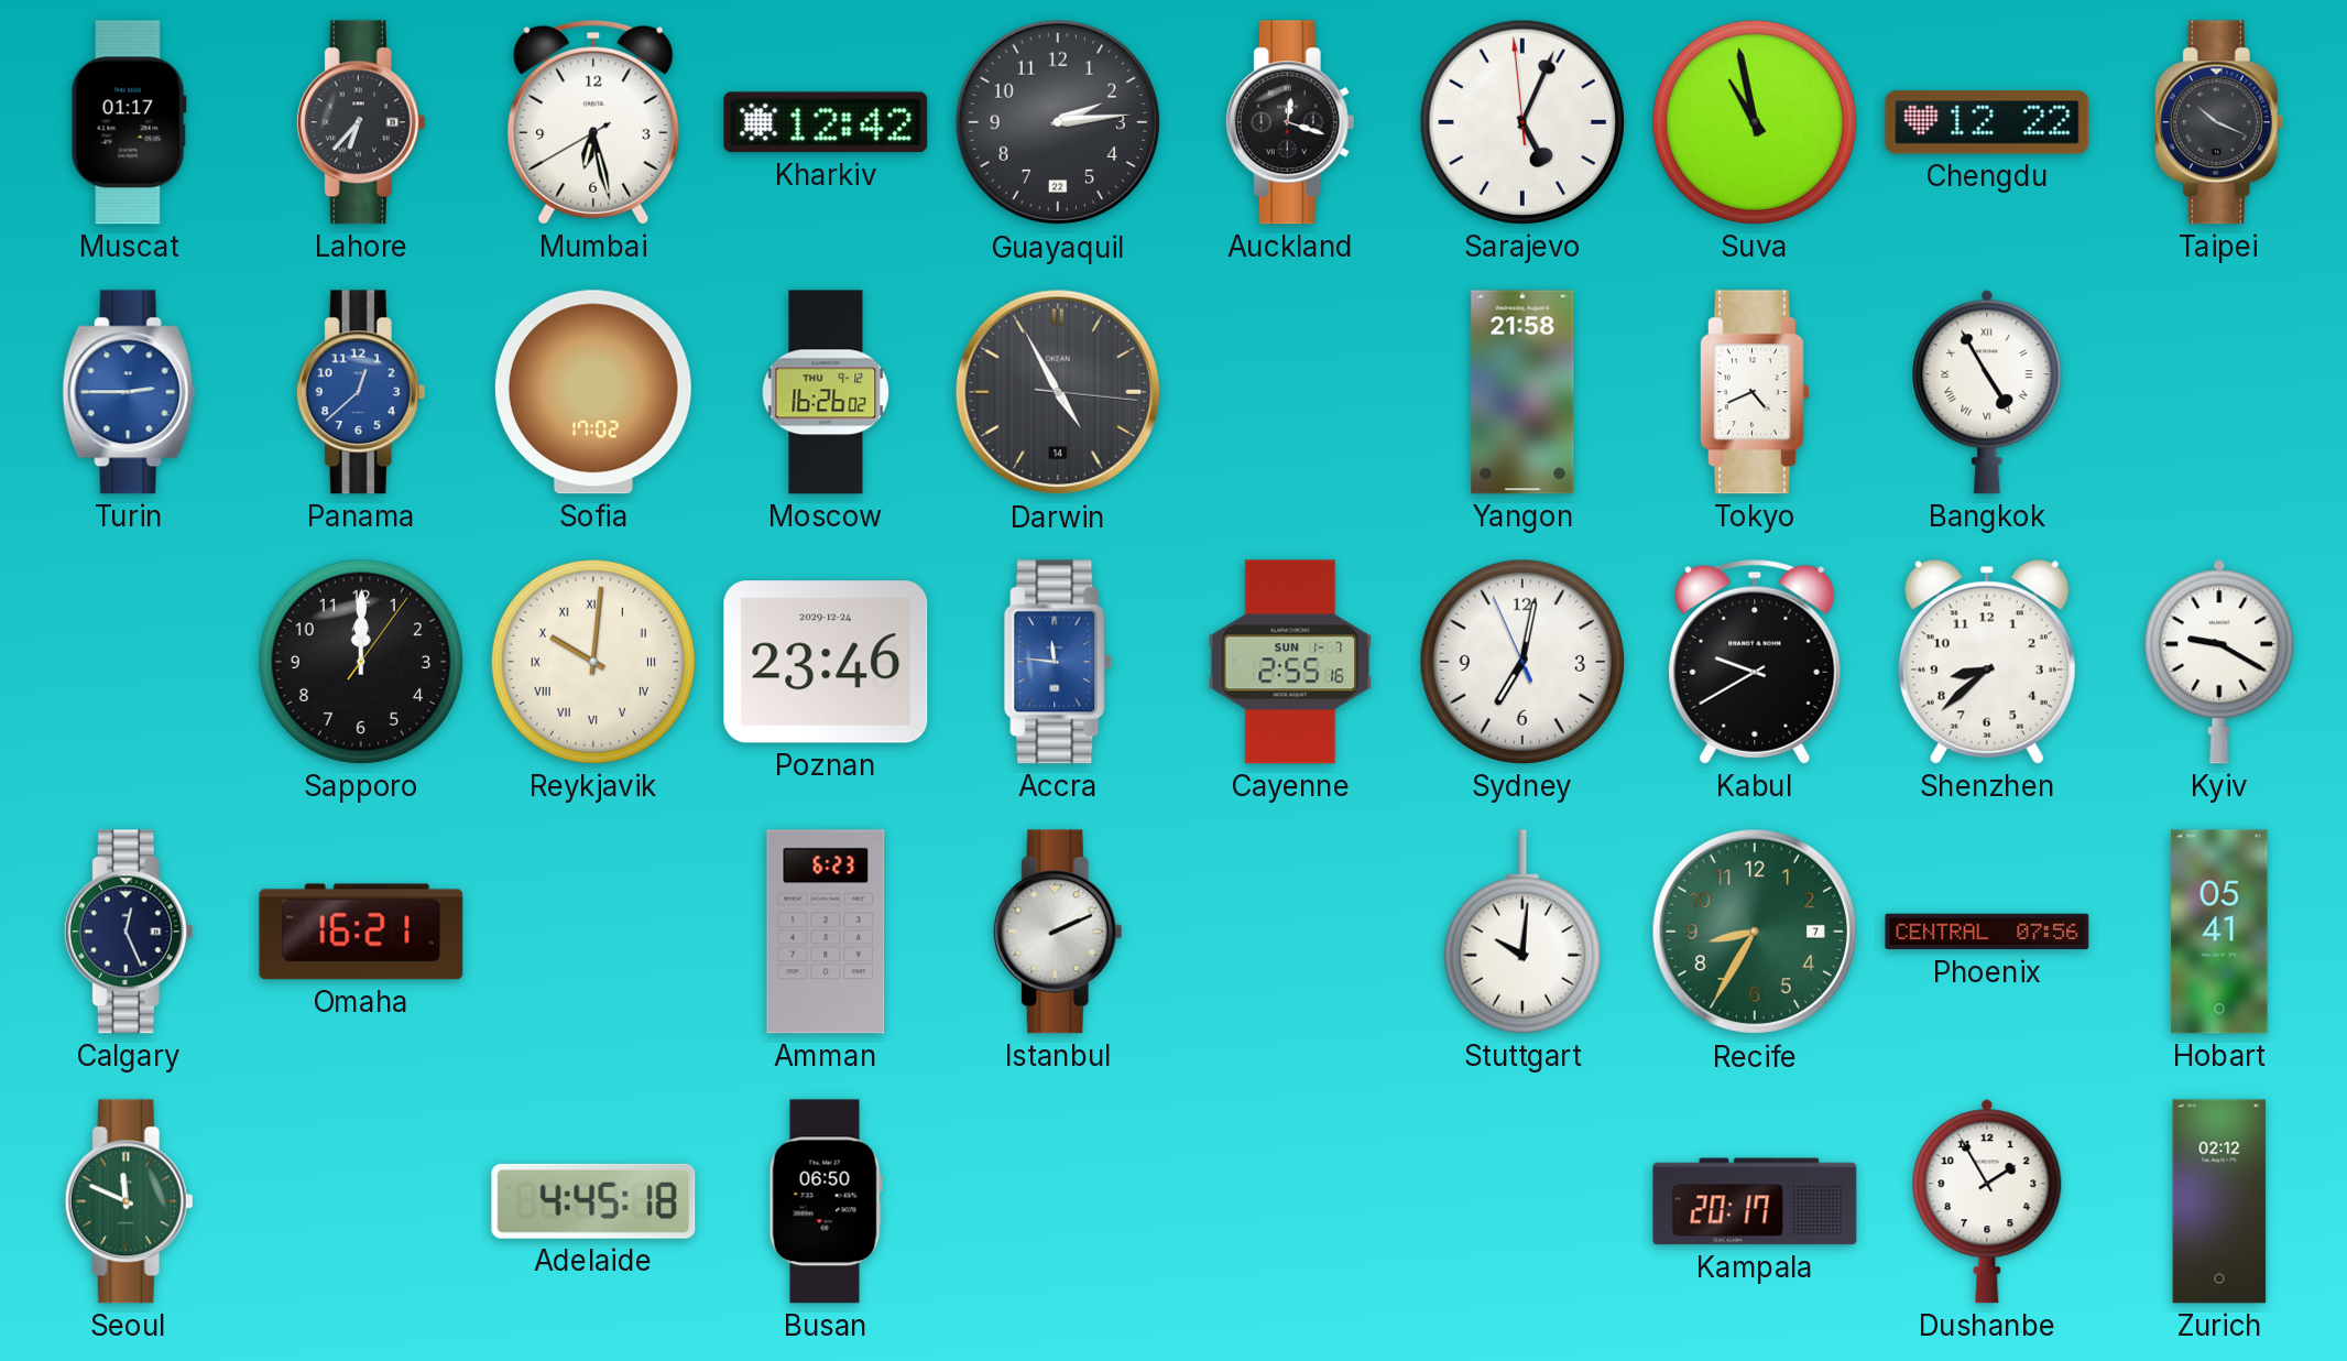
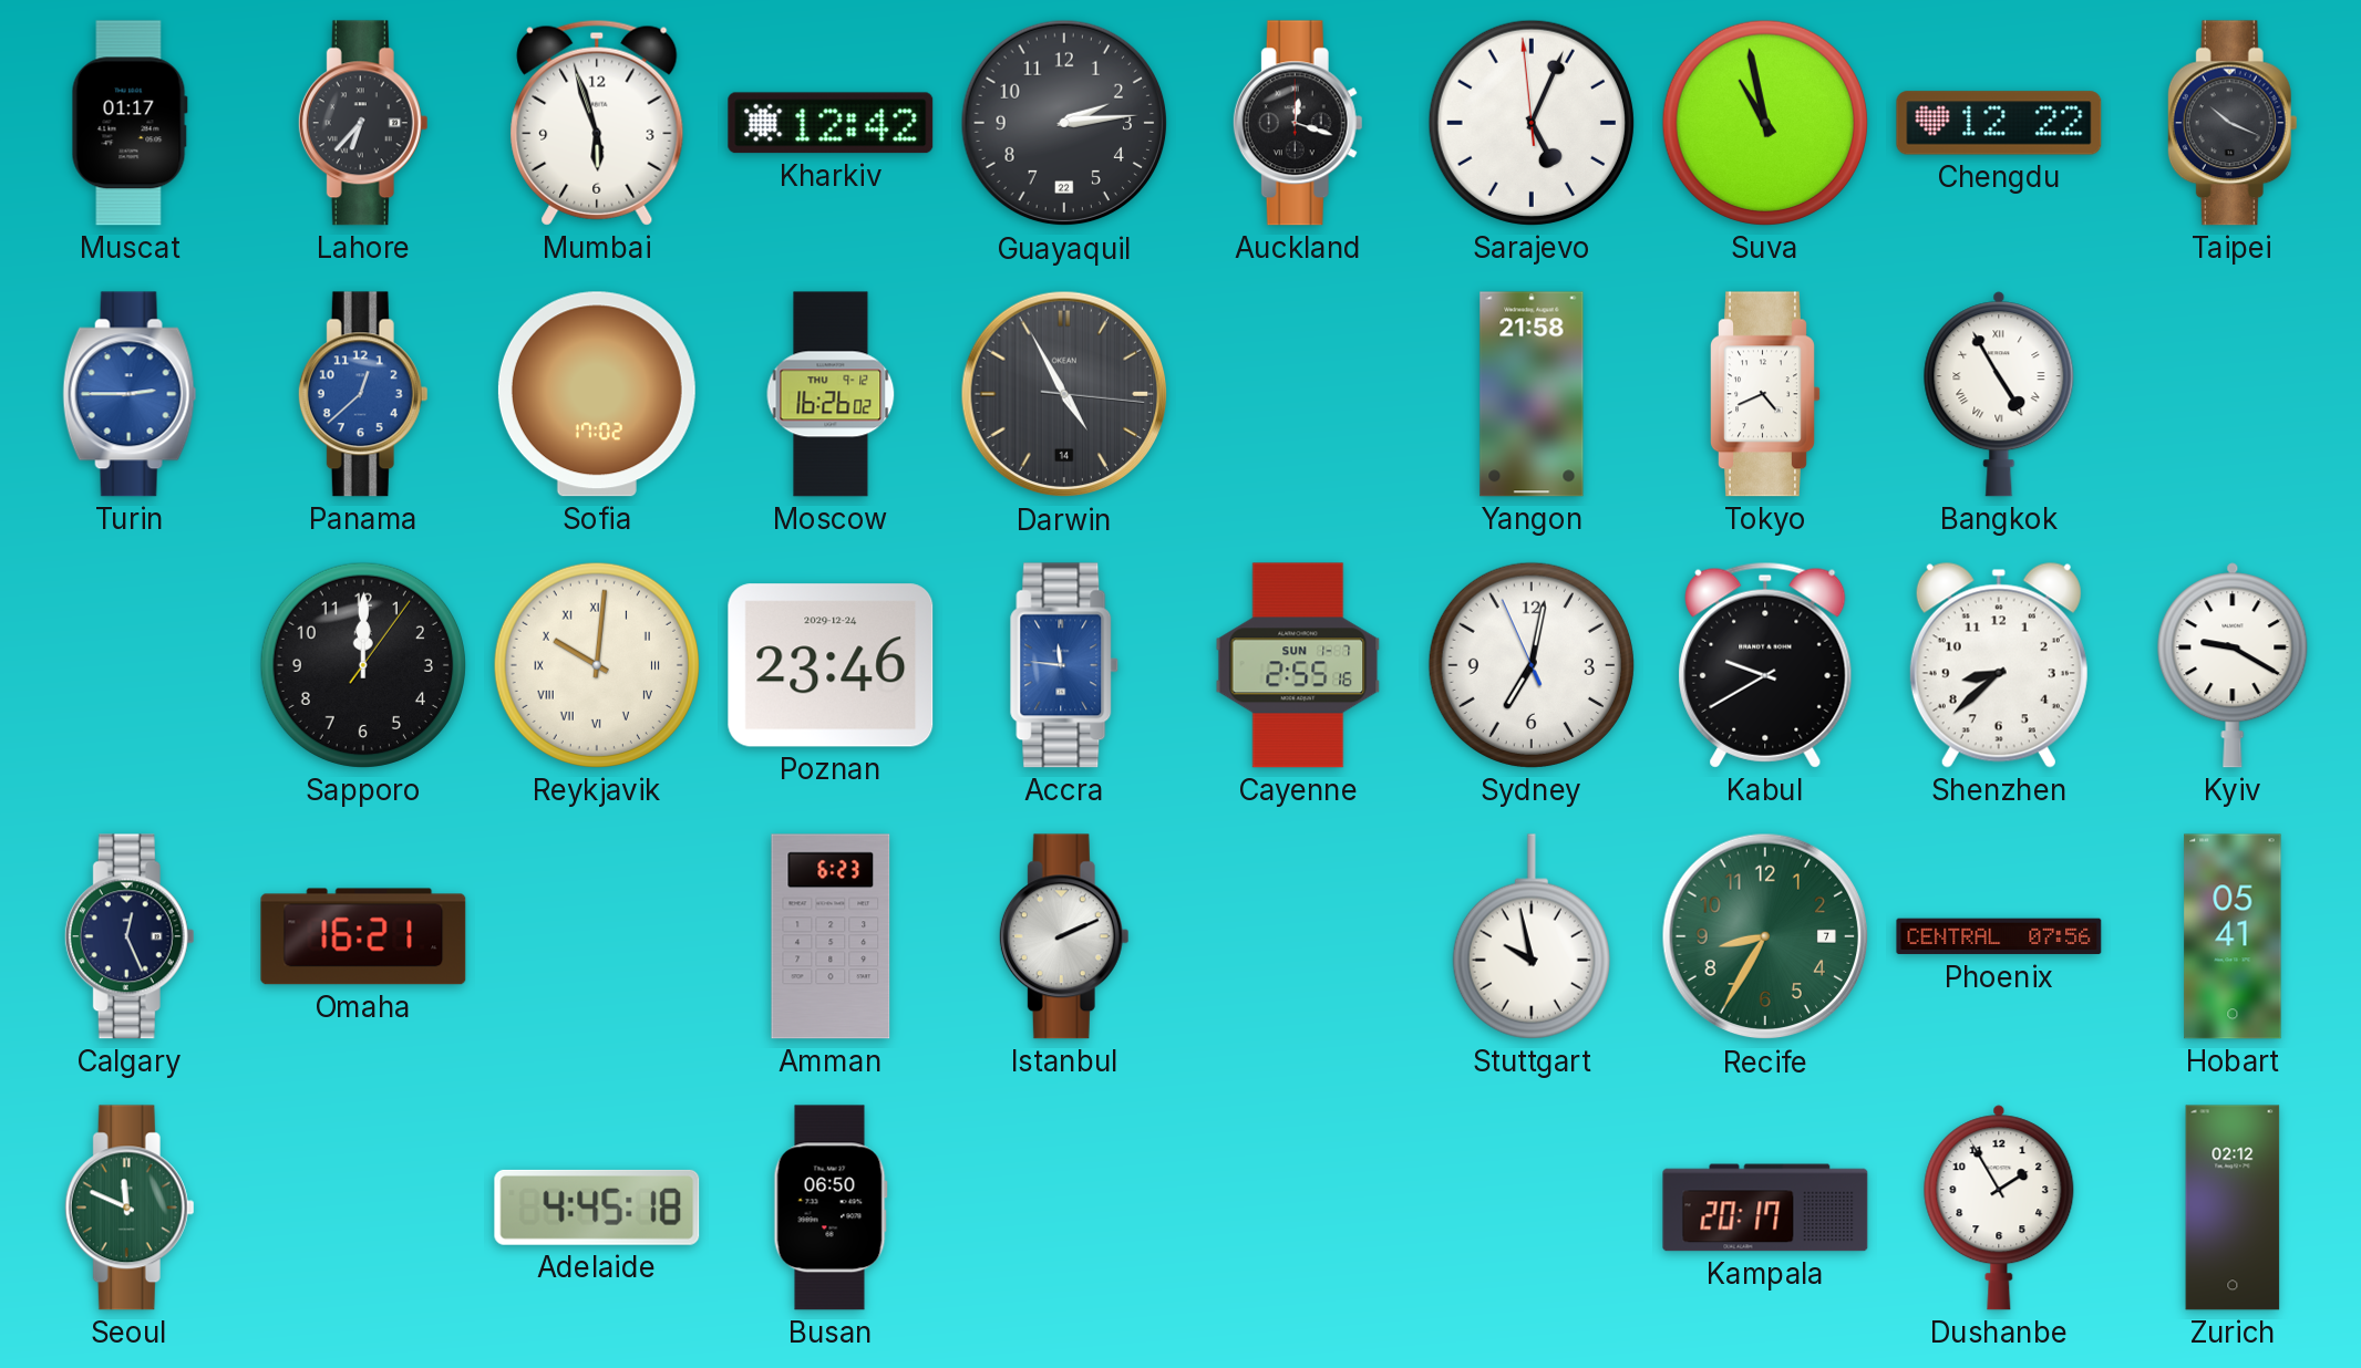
Mumbai: 6:27 -> 5:56 (597, 123)
Stuttgart: 10:01 -> 9:58 (1532, 936)
